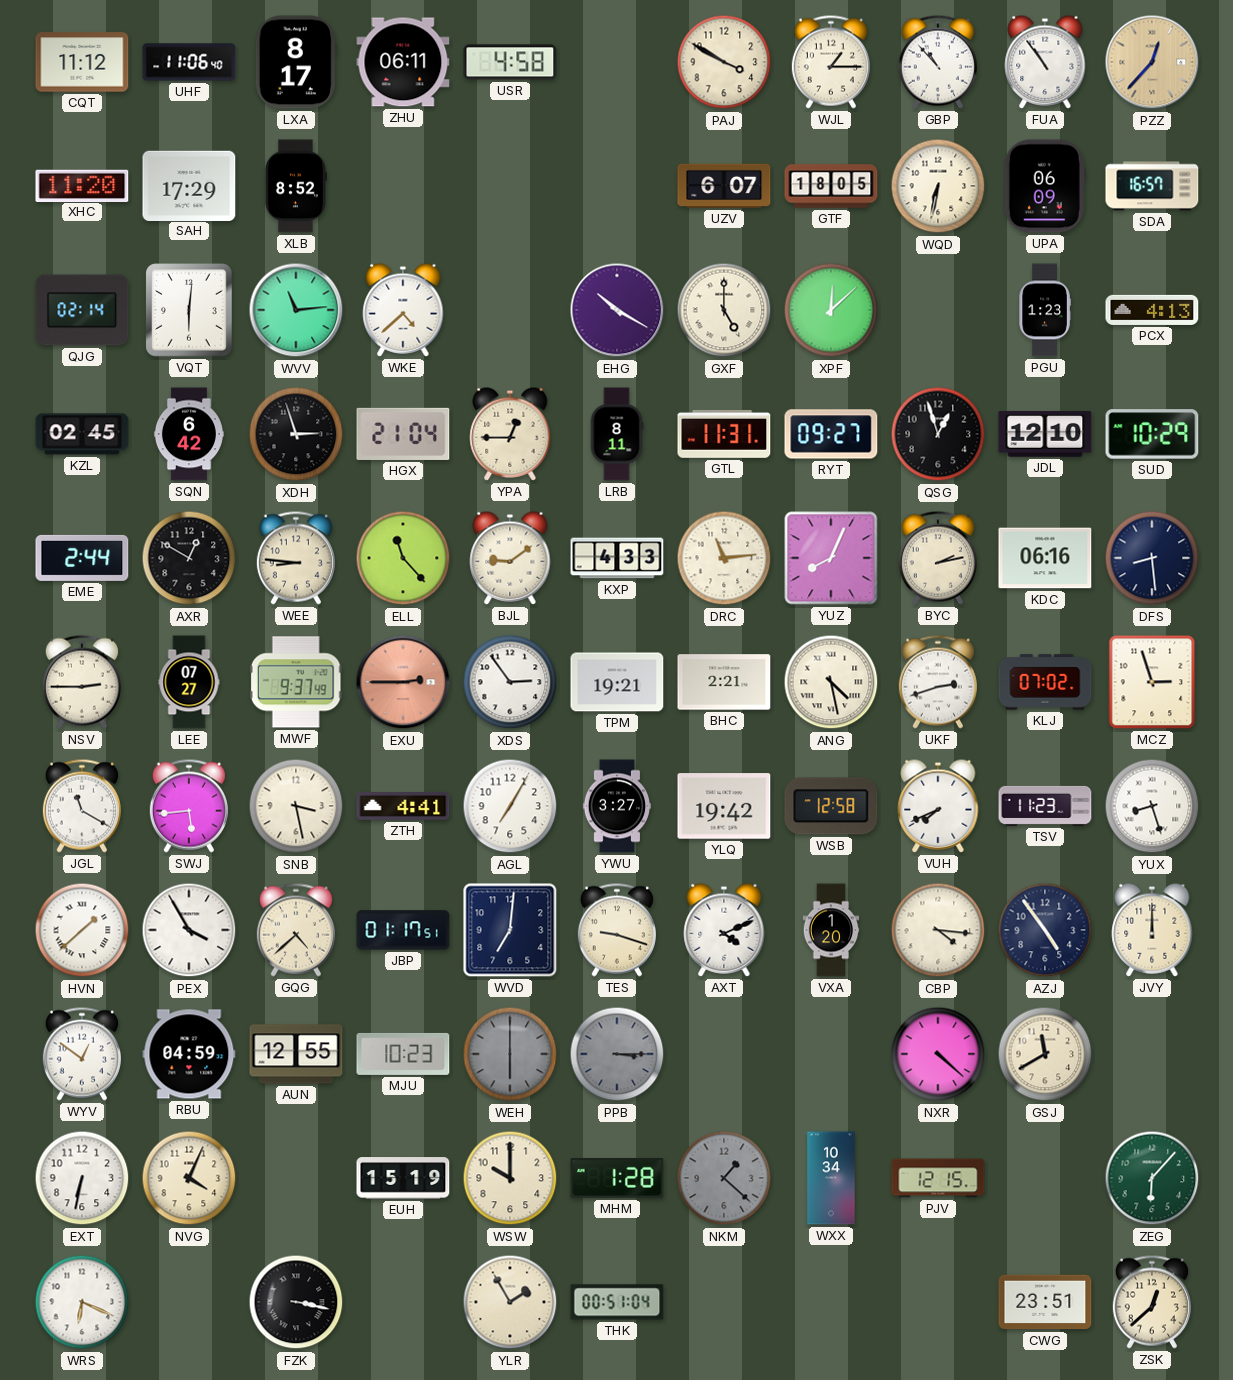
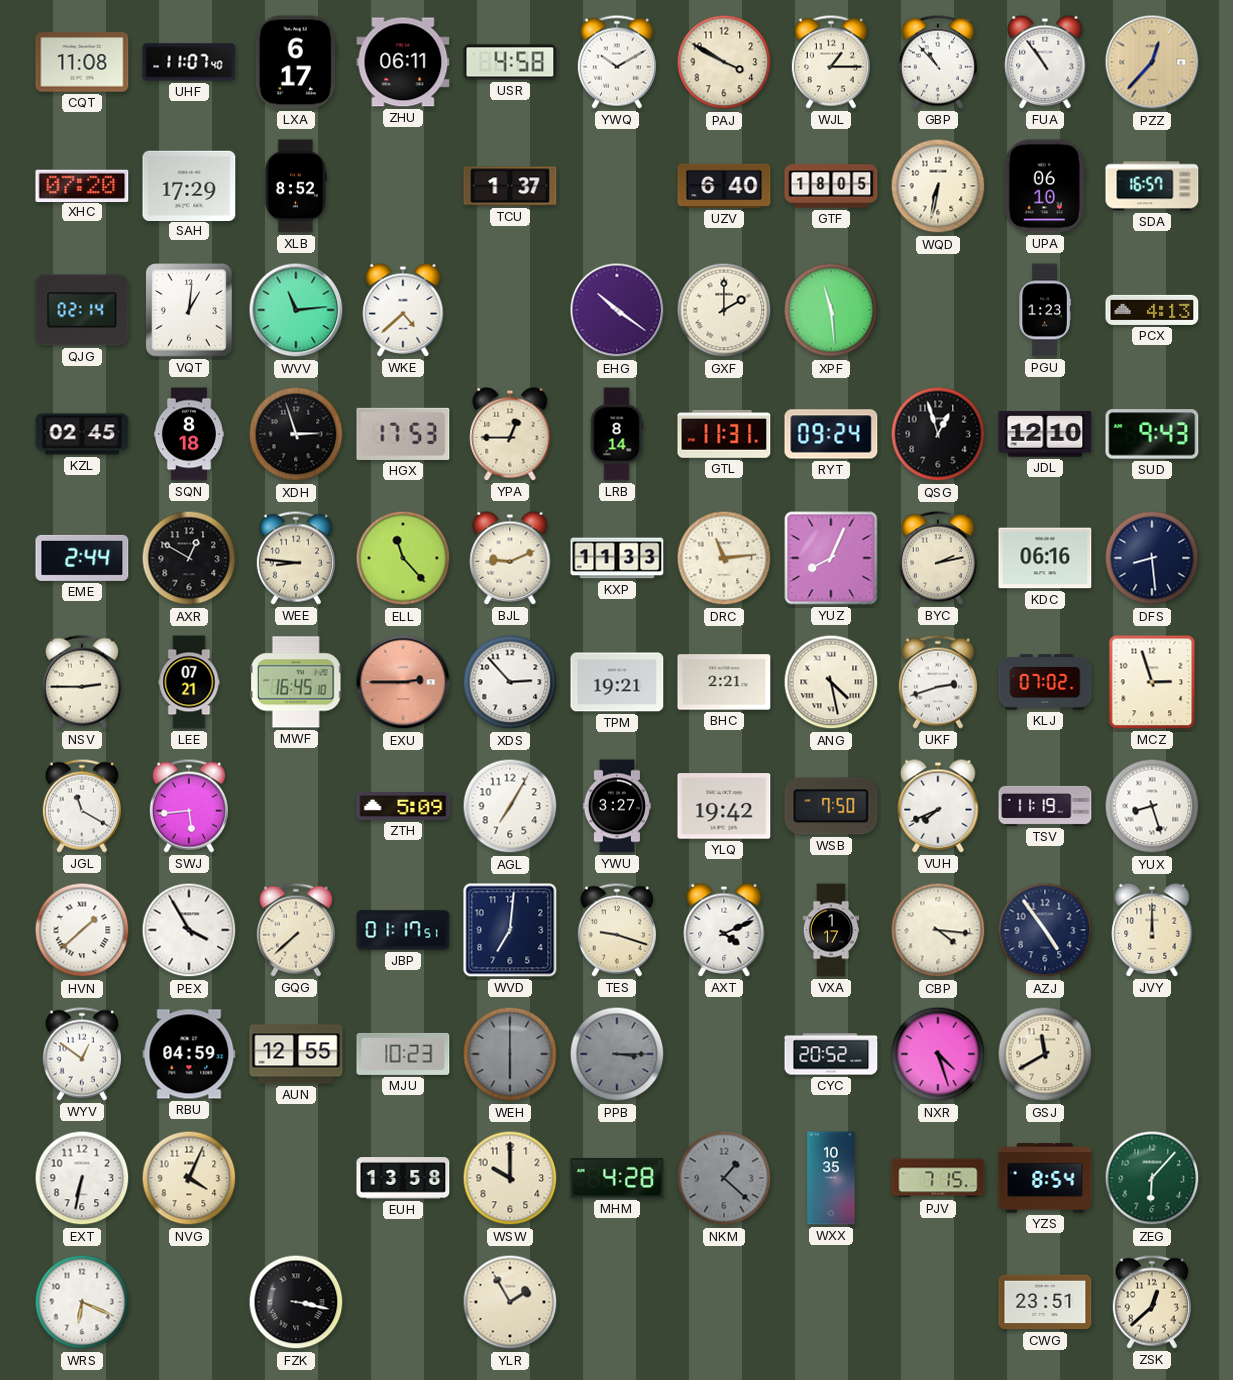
CQT: 11:12 -> 11:08 (82, 62)
UHF: 11:06 -> 11:07 (189, 62)
LXA: 8:17 -> 6:17 (296, 62)
YWQ: none -> 10:10 (617, 62)
XHC: 11:20 -> 07:20 (82, 185)
TCU: none -> 1:37 (510, 186)
UZV: 6:07 -> 6:40 (724, 186)
UPA: 06:09 -> 06:10 (1045, 186)
VQT: 6:01 -> 1:01 (189, 310)
EHG: 10:20 -> 10:21 (617, 310)
GXF: 5:00 -> 2:00 (724, 310)
XPF: 12:08 -> 11:29 (831, 310)
SQN: 6:42 -> 8:18 (189, 434)
HGX: 21:04 -> 17:53 (403, 434)
LRB: 8:11 -> 8:14 (617, 434)
RYT: 09:27 -> 09:24 (831, 434)
SUD: 10:29 -> 9:43 (1152, 434)
BJL: 9:09 -> 9:11 (510, 558)
KXP: 4:33 -> 11:33 (617, 558)
LEE: 07:27 -> 07:21 (189, 682)
MWF: 9:37 -> 16:45 (296, 682)
XDS: 2:54 -> 2:53 (510, 682)
SNB: 3:28 -> none (296, 806)
ZTH: 4:41 -> 5:09 (403, 807)
WSB: 12:58 -> 7:50 (831, 806)
TSV: 11:23 -> 11:19 (1045, 806)
GQG: 4:38 -> 7:38 (296, 930)
VXA: 1:20 -> 1:17 (831, 930)
CYC: none -> 20:52 (831, 1054)
NXR: 4:22 -> 4:27 (938, 1054)
EUH: 15:19 -> 13:58 (403, 1178)
MHM: 1:28 -> 4:28 (617, 1179)
WXX: 10:34 -> 10:35 (831, 1178)
PJV: 12:15 -> 7:15 (938, 1178)
YZS: none -> 8:54 (1045, 1178)
THK: 00:51 -> none (617, 1302)
